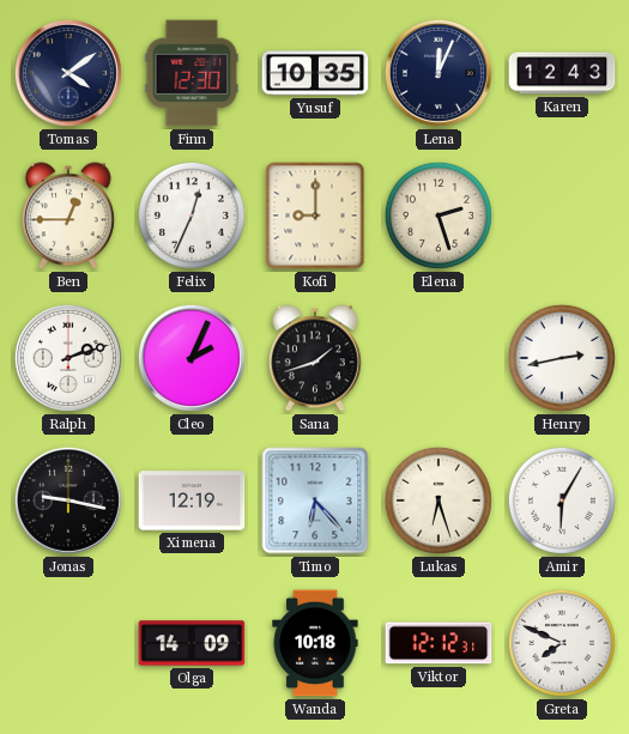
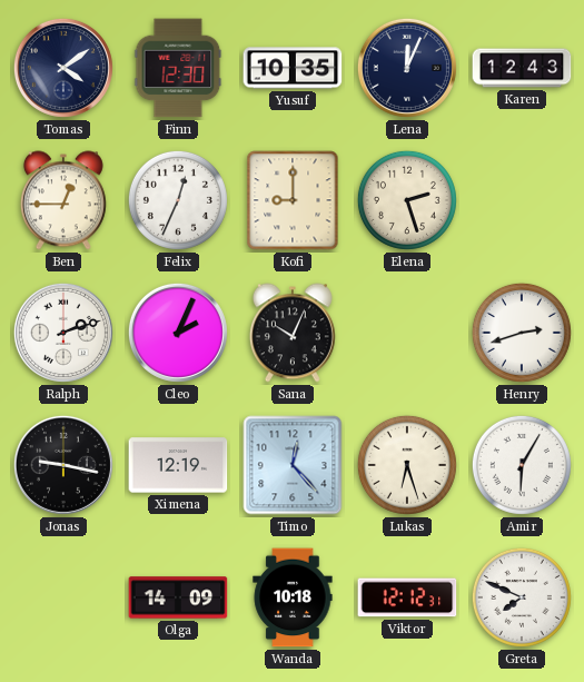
Sana: 1:42 -> 10:04 (293, 333)
Henry: 2:43 -> 2:42 (522, 333)
Timo: 6:23 -> 12:23 (293, 465)
